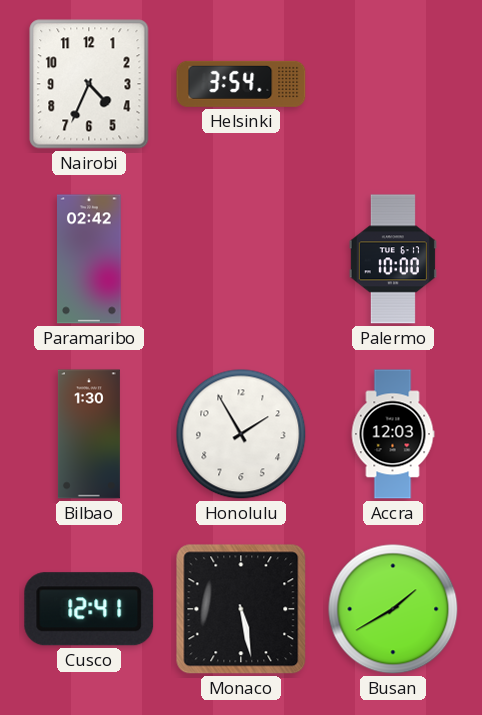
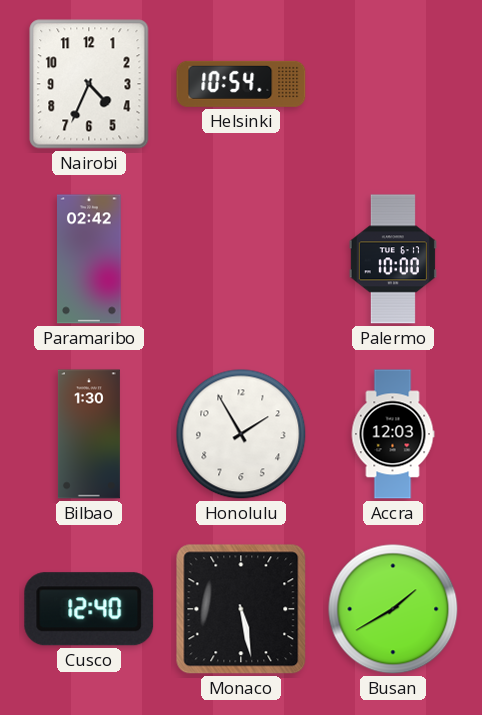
Helsinki: 3:54 -> 10:54 (241, 84)
Cusco: 12:41 -> 12:40 (89, 609)
